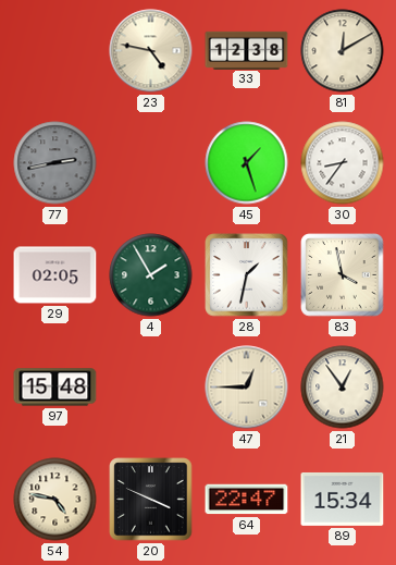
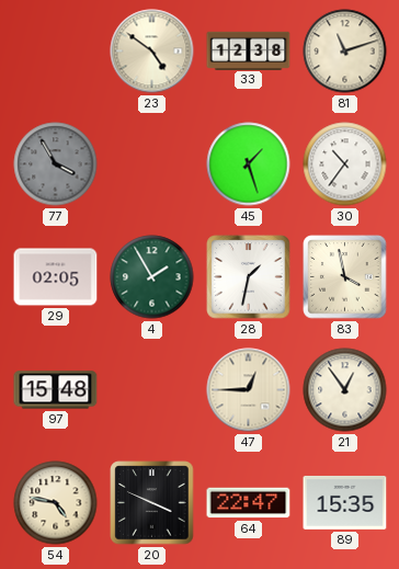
23: 4:47 -> 4:51 (152, 52)
81: 12:10 -> 11:12 (345, 52)
77: 2:43 -> 3:55 (56, 164)
30: 8:36 -> 10:36 (345, 164)
89: 15:34 -> 15:35 (345, 503)
